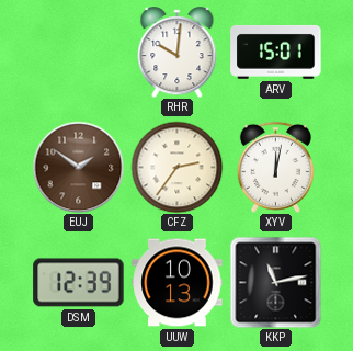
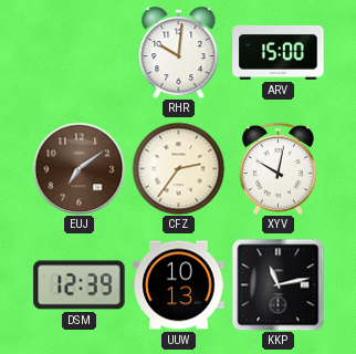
ARV: 15:01 -> 15:00 (279, 52)
EUJ: 1:51 -> 7:09 (78, 168)
XYV: 12:02 -> 10:02 (278, 168)
